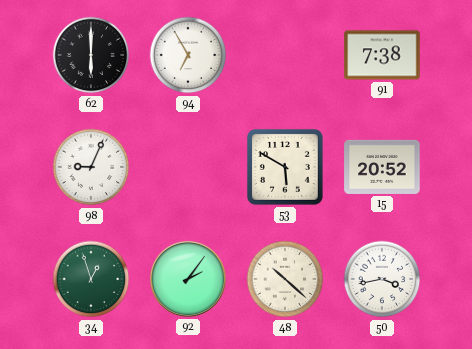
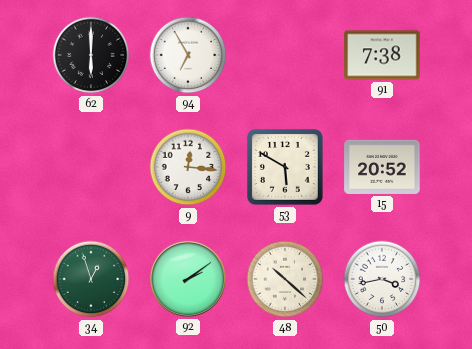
98: 9:04 -> none (91, 167)
9: none -> 12:16 (188, 167)
92: 2:06 -> 2:09 (188, 279)
